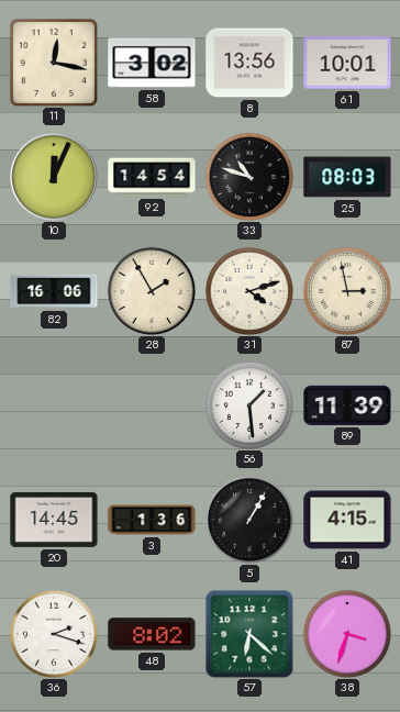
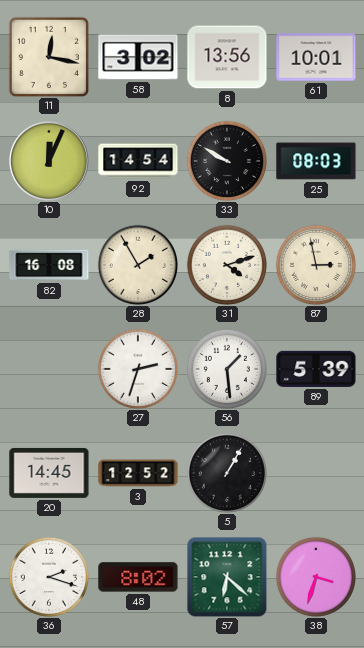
33: 10:48 -> 9:50 (226, 160)
82: 16:06 -> 16:08 (49, 265)
27: none -> 2:33 (137, 368)
89: 11:39 -> 5:39 (316, 369)
3: 1:36 -> 12:52 (138, 473)
41: 4:15 -> none (347, 520)
